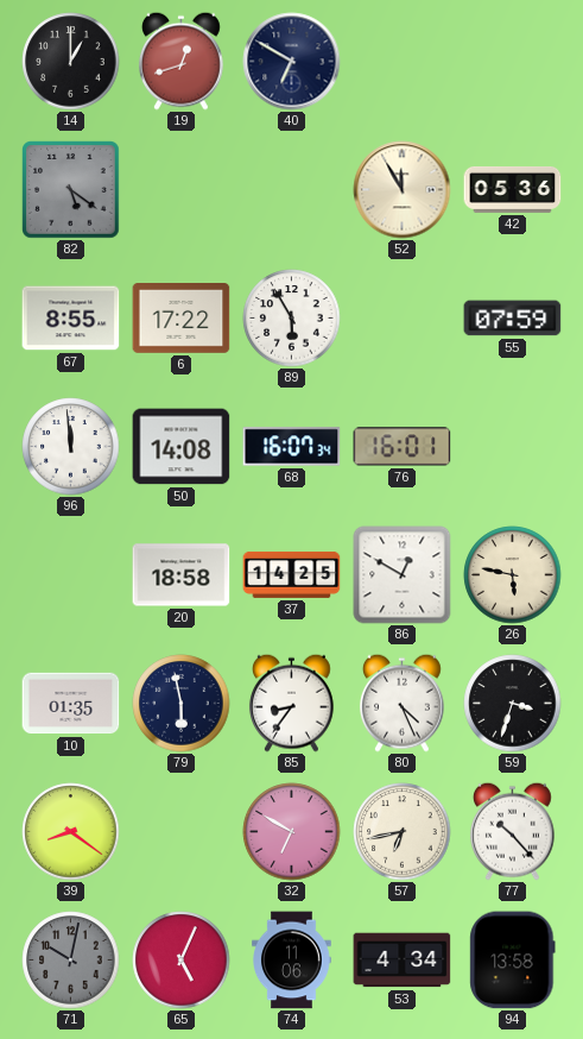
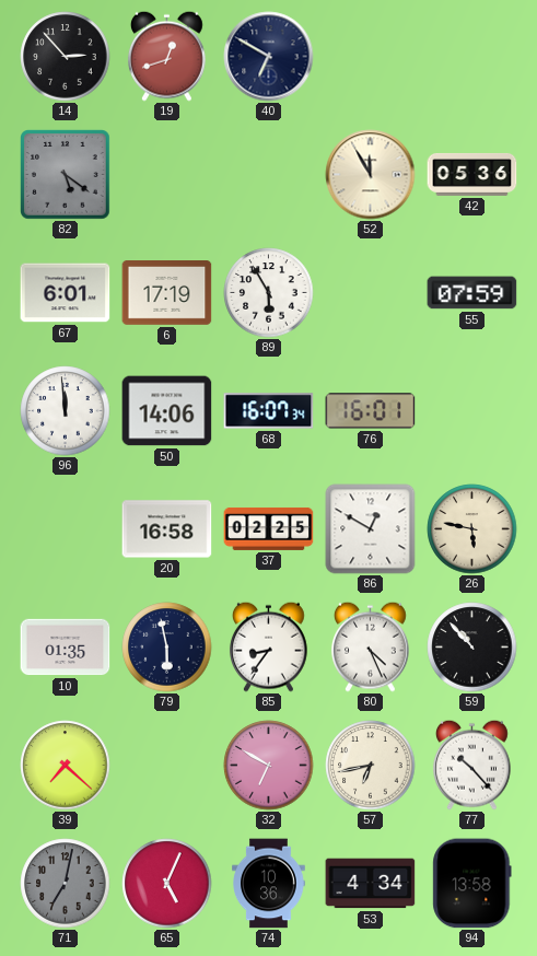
14: 1:00 -> 2:53 (66, 57)
67: 8:55 -> 6:01 (66, 293)
6: 17:22 -> 17:19 (167, 293)
50: 14:08 -> 14:06 (167, 411)
20: 18:58 -> 16:58 (167, 529)
37: 14:25 -> 02:25 (269, 528)
59: 3:33 -> 10:53 (472, 648)
39: 8:21 -> 7:22 (66, 766)
71: 10:02 -> 7:02 (66, 884)
74: 11:06 -> 10:36 (269, 884)
